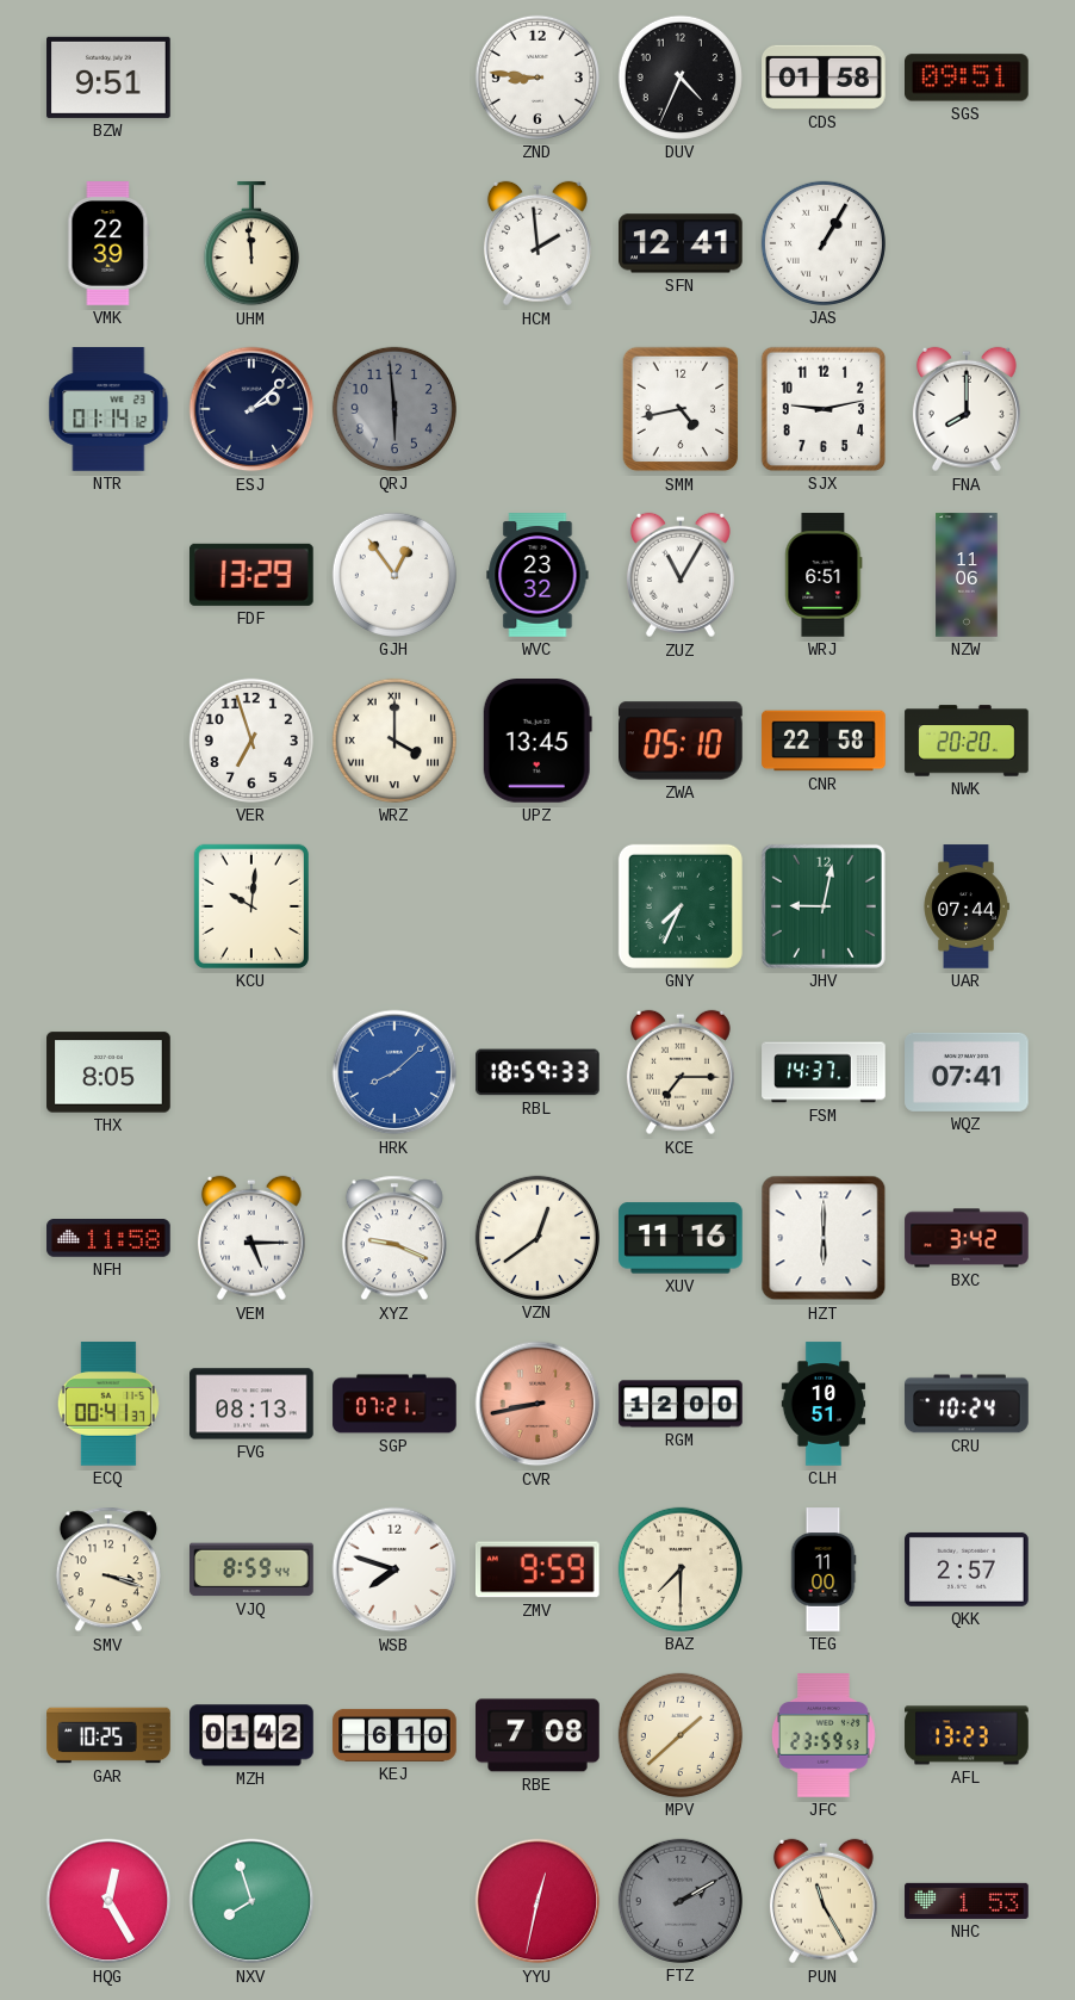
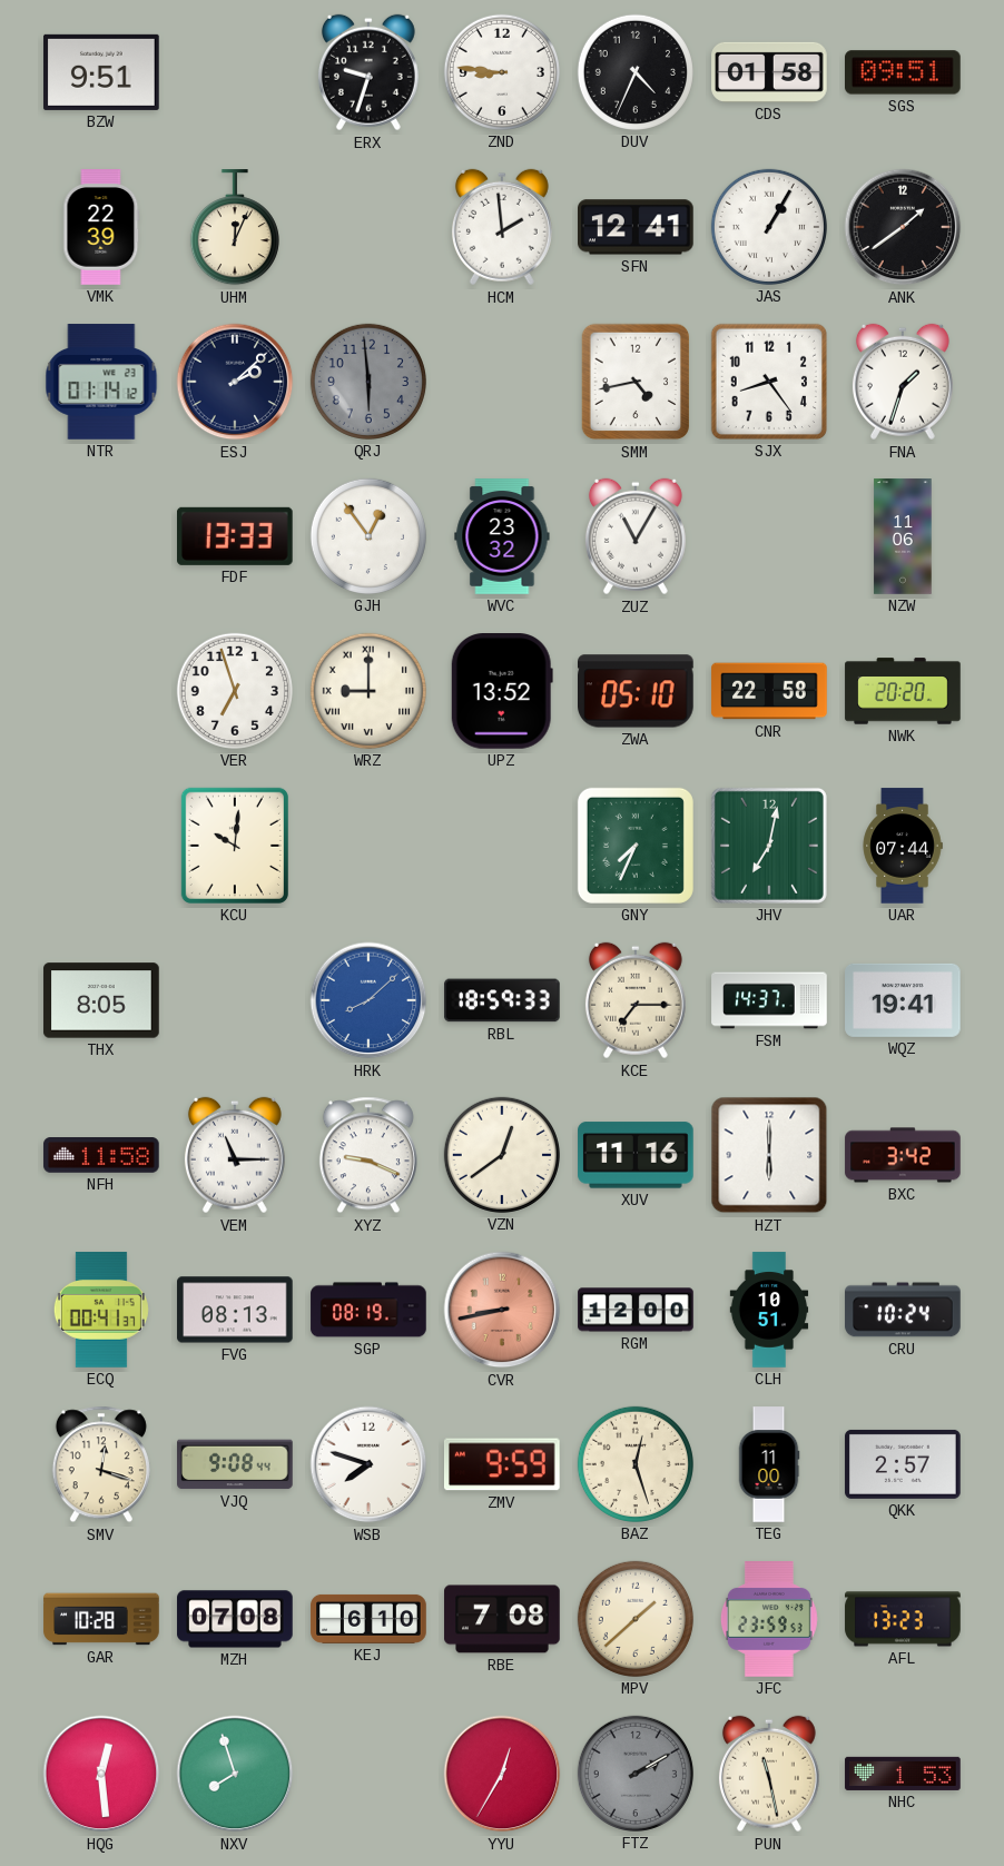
ERX: none -> 9:33 (368, 72)
UHM: 11:59 -> 12:04 (235, 228)
ANK: none -> 1:39 (903, 227)
SJX: 9:13 -> 8:24 (769, 382)
FNA: 8:00 -> 1:33 (903, 382)
FDF: 13:29 -> 13:33 (236, 536)
WRJ: 6:51 -> none (824, 575)
WRZ: 4:00 -> 9:00 (368, 691)
UPZ: 13:45 -> 13:52 (502, 691)
JHV: 9:02 -> 7:02 (769, 846)
WQZ: 07:41 -> 19:41 (903, 1000)
VEM: 5:15 -> 11:15 (235, 1155)
SGP: 07:21 -> 08:19 (368, 1310)
SMV: 3:18 -> 12:18 (101, 1464)
VJQ: 8:59 -> 9:08 (235, 1464)
BAZ: 7:30 -> 12:27 (636, 1464)
GAR: 10:25 -> 10:28 (101, 1619)
MZH: 01:42 -> 07:08 (235, 1619)
HQG: 12:25 -> 12:29 (101, 1774)
YYU: 12:32 -> 12:35 (502, 1774)
PUN: 11:25 -> 11:28 (769, 1774)
